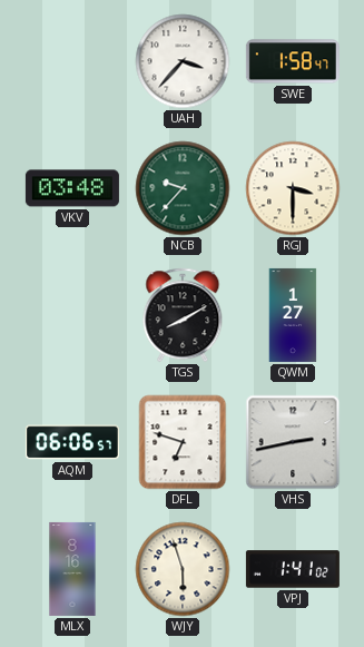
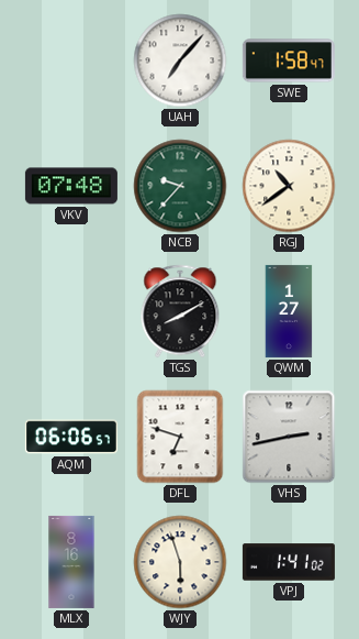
UAH: 3:37 -> 7:07 (180, 60)
VKV: 03:48 -> 07:48 (71, 186)
RGJ: 3:30 -> 10:39 (289, 186)
